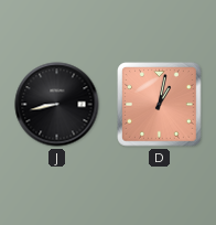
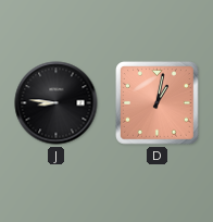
J: 8:43 -> 8:46 (57, 103)
